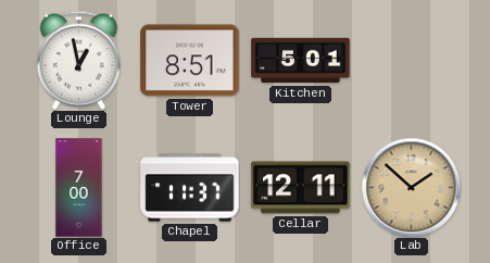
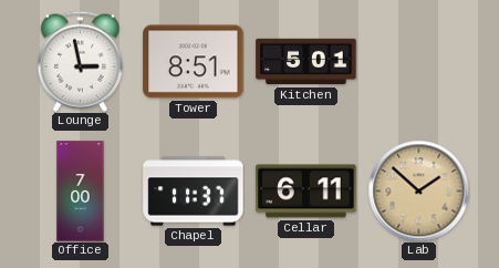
Lounge: 12:58 -> 2:58 (80, 61)
Cellar: 12:11 -> 6:11 (306, 192)
